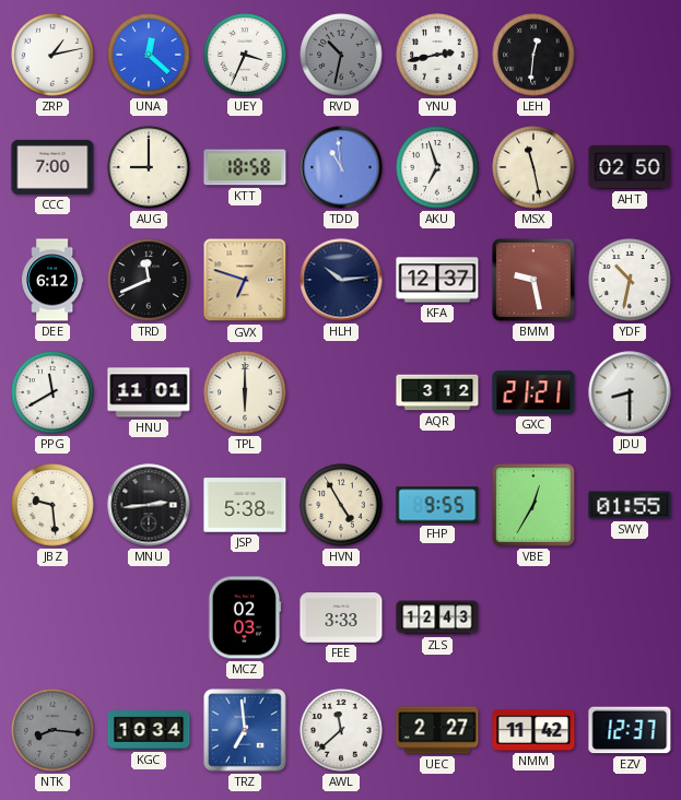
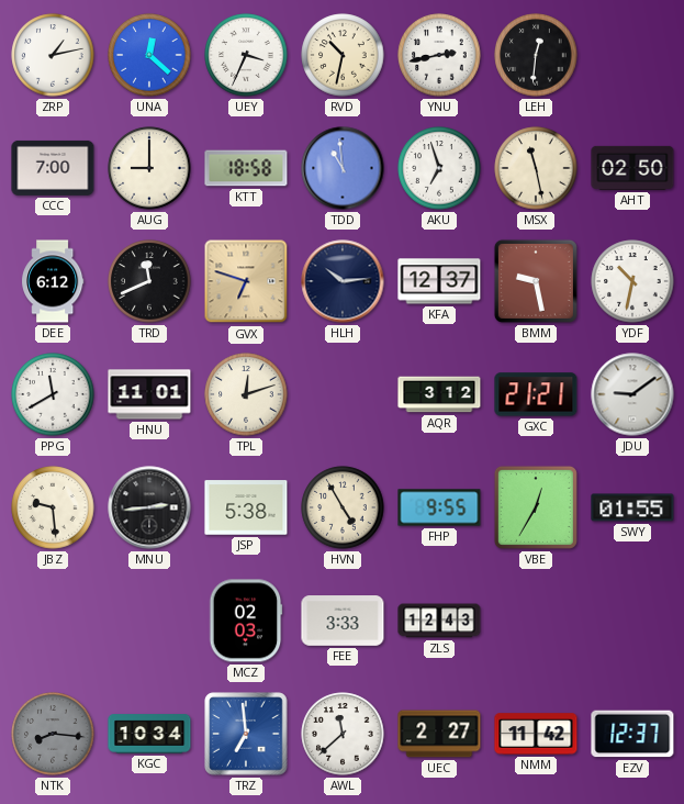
RVD dial: grey -> cream (343, 55)
TPL: 6:00 -> 12:12 (246, 394)
JDU: 8:30 -> 9:09 (632, 394)
